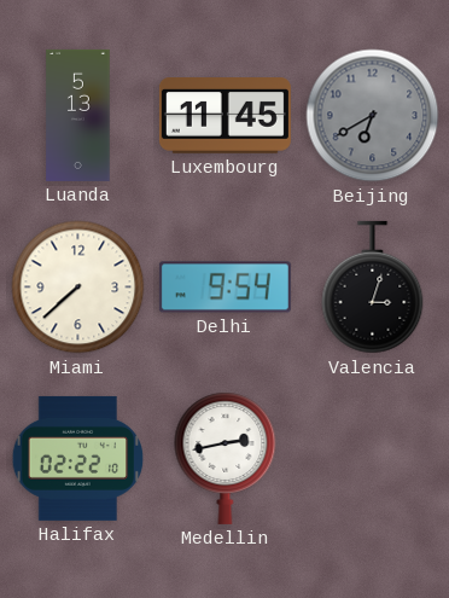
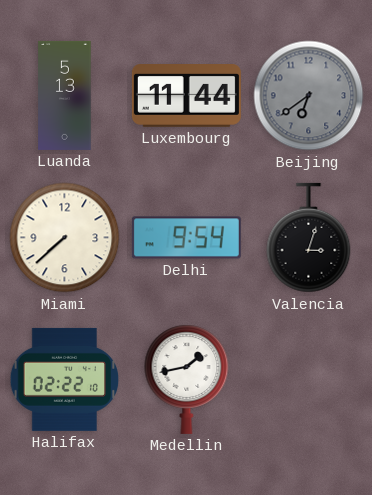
Luxembourg: 11:45 -> 11:44 (186, 96)
Beijing: 6:40 -> 6:39 (309, 96)
Medellin: 2:43 -> 1:43 (187, 379)
